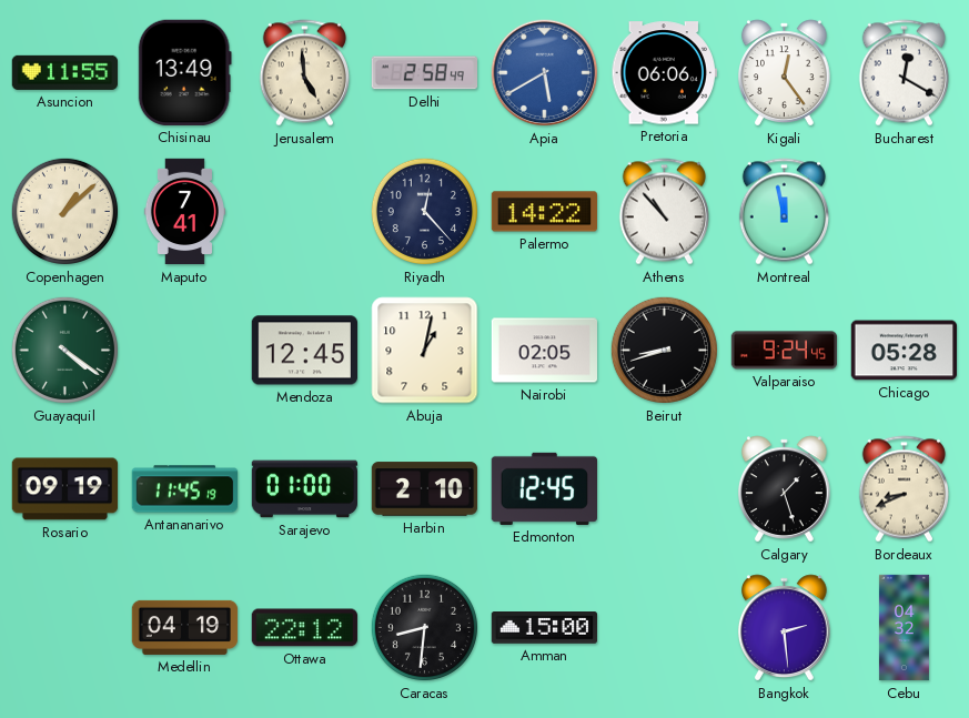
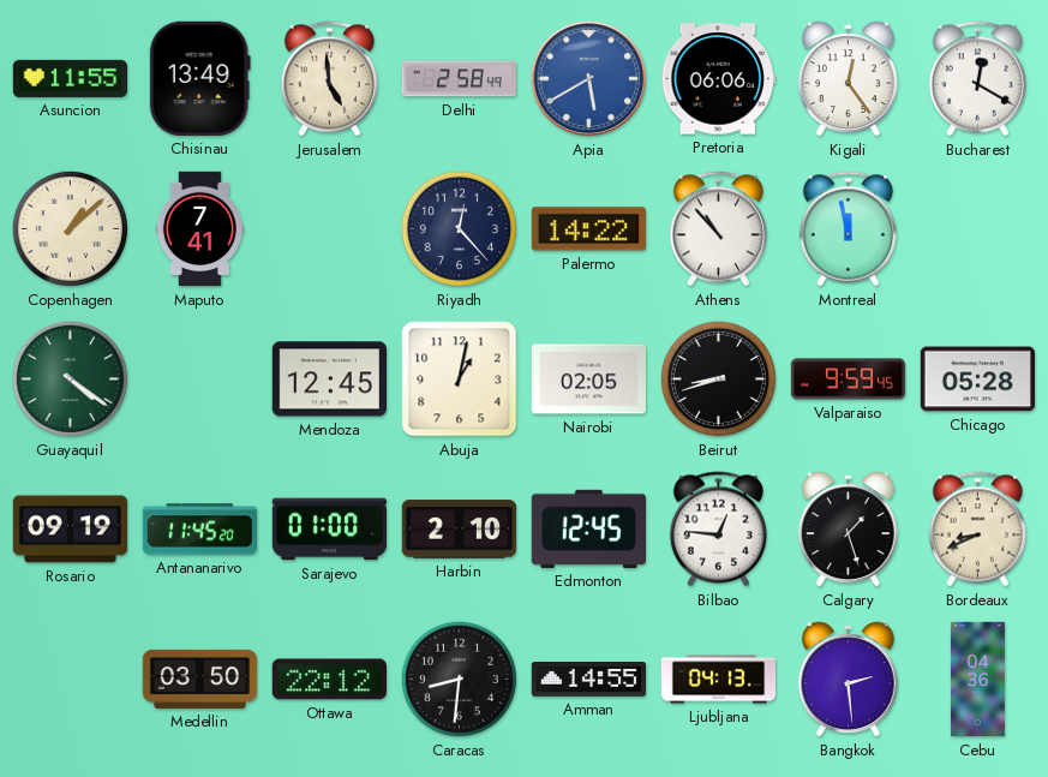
Valparaiso: 9:24 -> 9:59 (849, 379)
Antananarivo: 11:45:19 -> 11:45:20 (200, 530)
Bilbao: none -> 12:46 (718, 530)
Medellin: 04:19 -> 03:50 (200, 679)
Amman: 15:00 -> 14:55 (589, 680)
Ljubljana: none -> 04:13 (719, 680)
Cebu: 04:32 -> 04:36 (977, 680)
